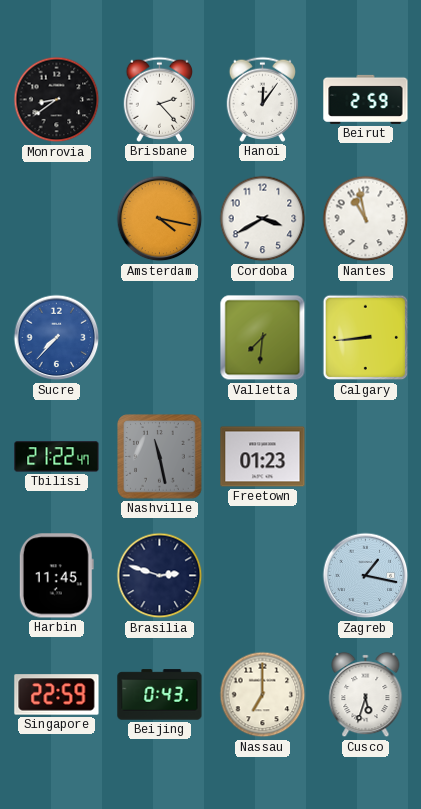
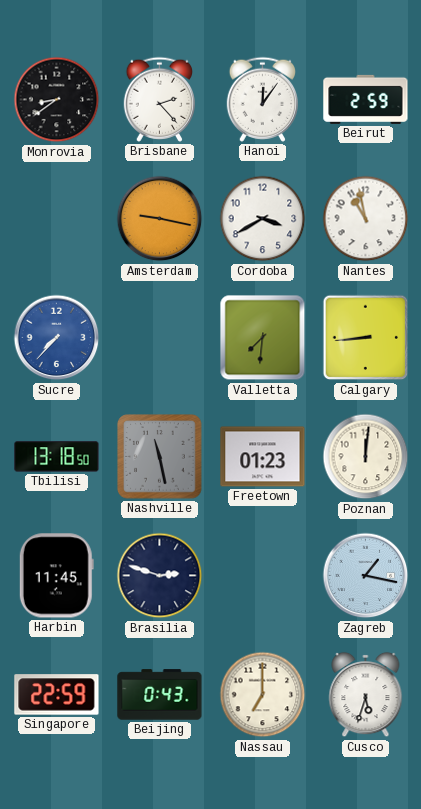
Amsterdam: 4:17 -> 9:17 (160, 219)
Tbilisi: 21:22 -> 13:18 (57, 457)
Poznan: none -> 12:01 (366, 457)
